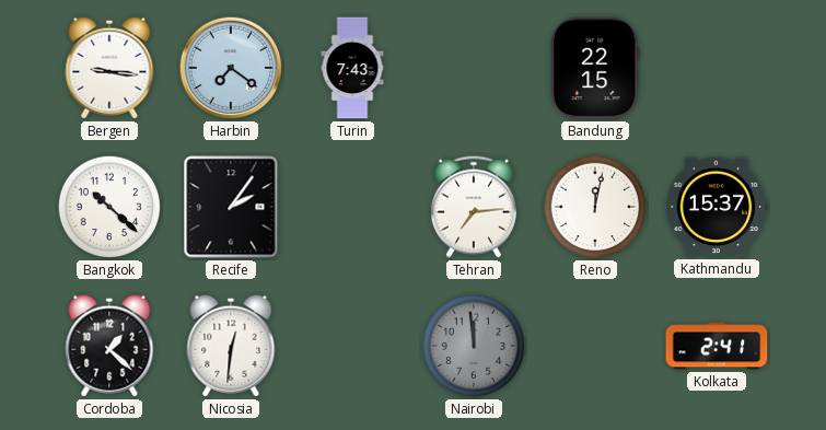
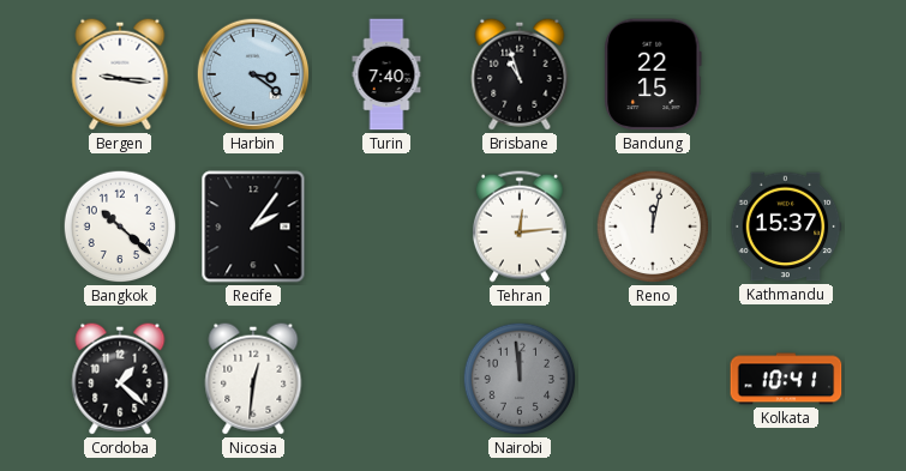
Harbin: 7:21 -> 3:21 (253, 74)
Turin: 7:43 -> 7:40 (386, 74)
Brisbane: none -> 10:57 (520, 74)
Tehran: 7:14 -> 12:14 (520, 227)
Kolkata: 2:41 -> 10:41 (786, 379)
